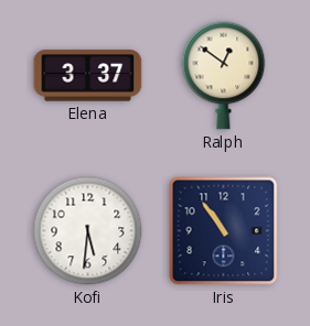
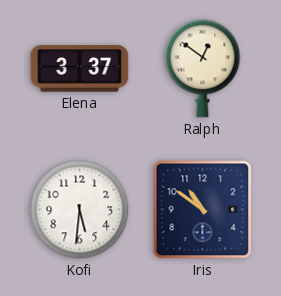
Iris: 10:54 -> 10:51 (203, 210)
